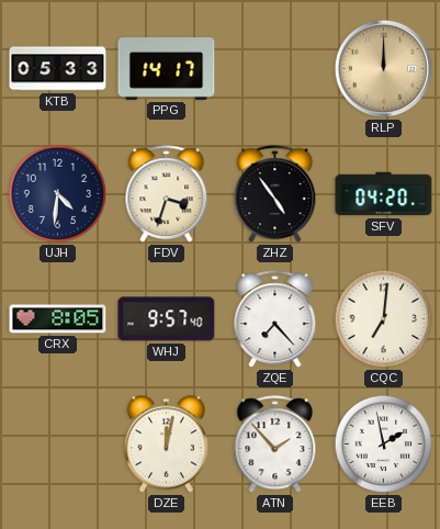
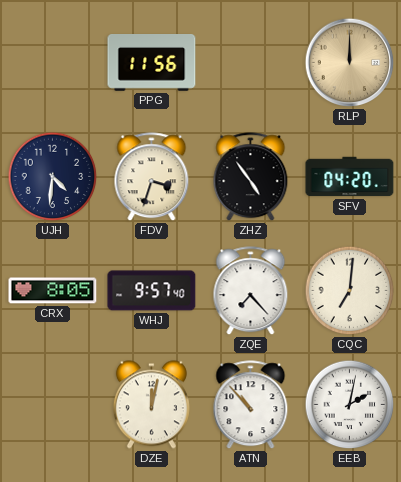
KTB: 05:33 -> none (58, 69)
PPG: 14:17 -> 11:56 (152, 63)
ATN: 1:53 -> 10:53 (251, 405)
EEB: 1:58 -> 2:02 (350, 405)
